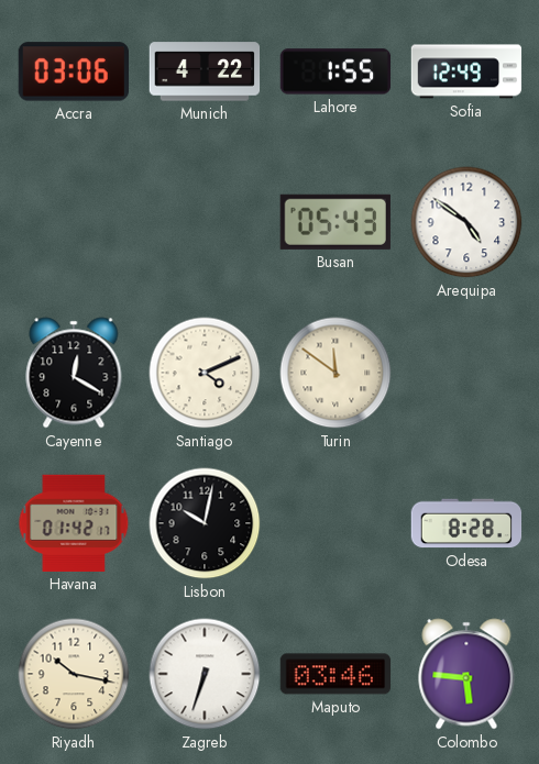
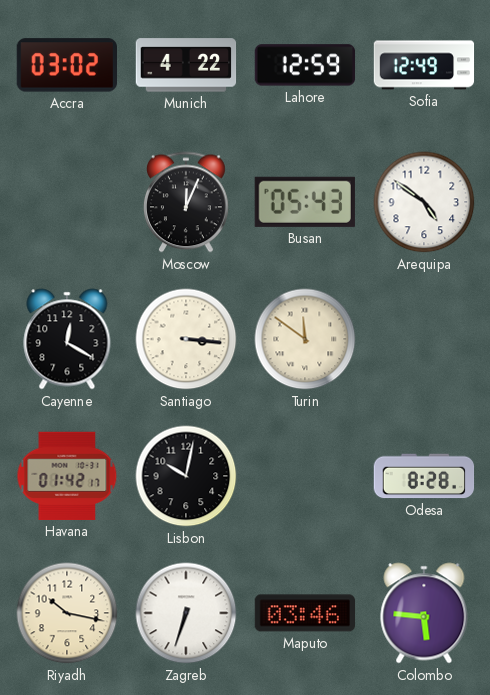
Accra: 03:06 -> 03:02 (66, 65)
Lahore: 1:55 -> 12:59 (305, 65)
Moscow: none -> 12:04 (186, 202)
Santiago: 4:11 -> 3:16 (186, 339)
